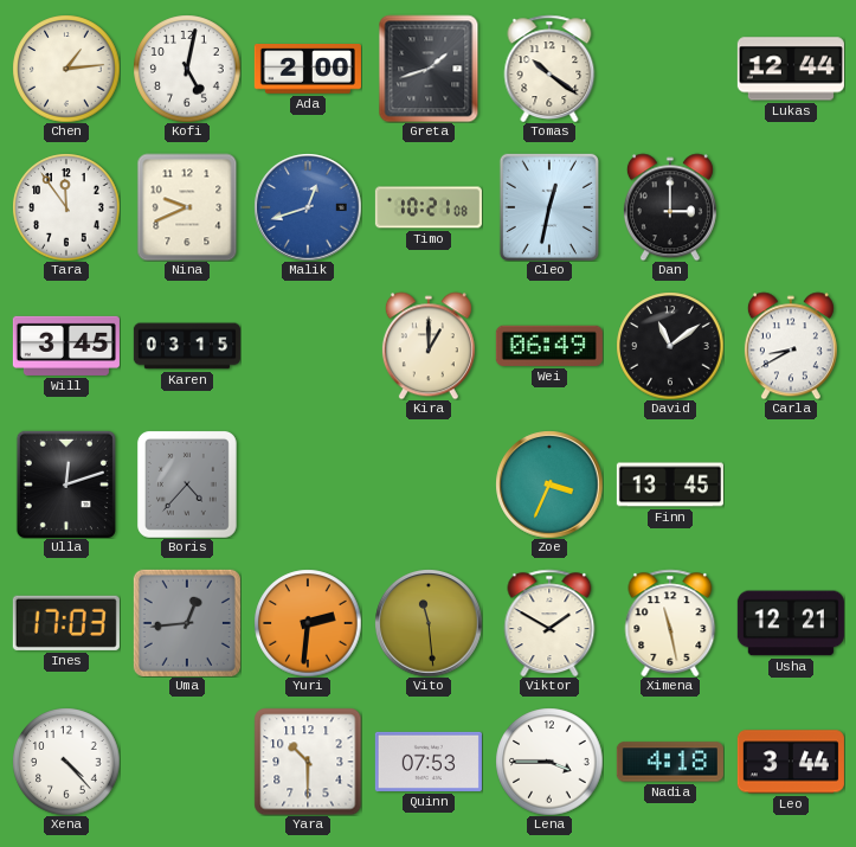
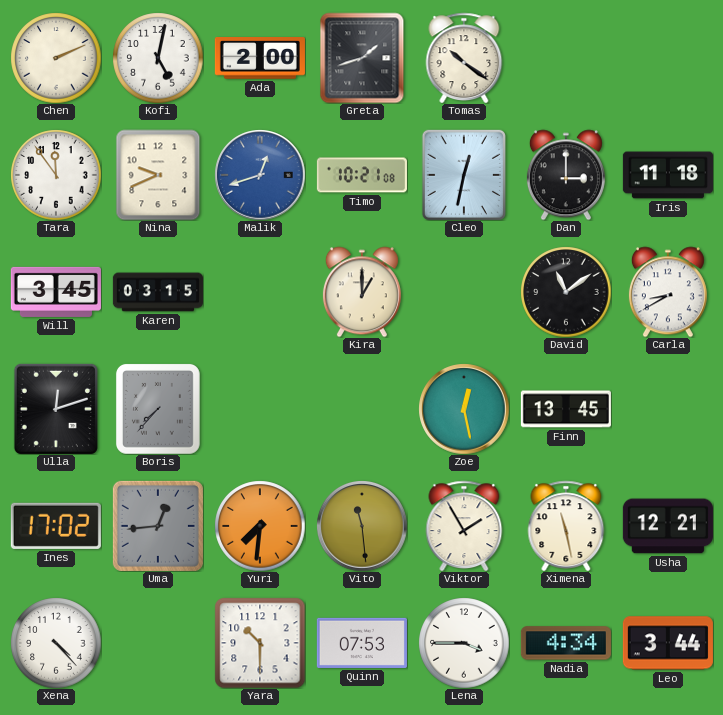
Chen: 1:14 -> 2:11 (56, 58)
Lukas: 12:44 -> none (791, 69)
Iris: none -> 11:18 (668, 175)
Wei: 06:49 -> none (549, 346)
Boris: 4:37 -> 7:37 (158, 409)
Zoe: 3:34 -> 12:28 (464, 409)
Ines: 17:03 -> 17:02 (56, 526)
Yuri: 2:31 -> 7:31 (260, 526)
Viktor: 1:50 -> 1:55 (464, 526)
Nadia: 4:18 -> 4:34 (566, 643)
